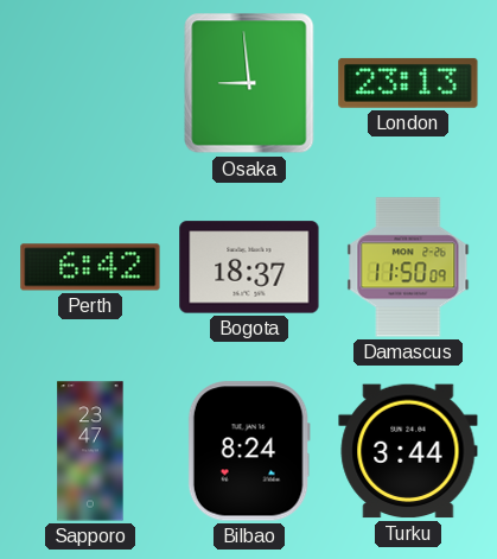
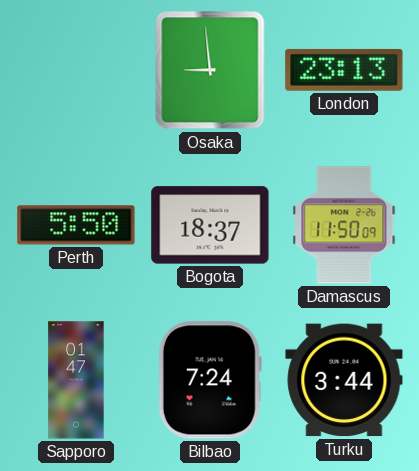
Perth: 6:42 -> 5:50 (76, 225)
Sapporo: 23:47 -> 01:47 (76, 380)
Bilbao: 8:24 -> 7:24 (210, 380)
